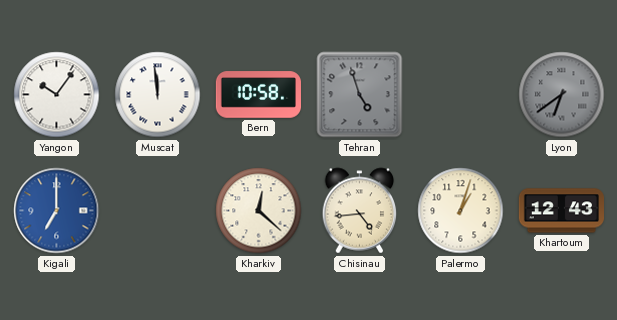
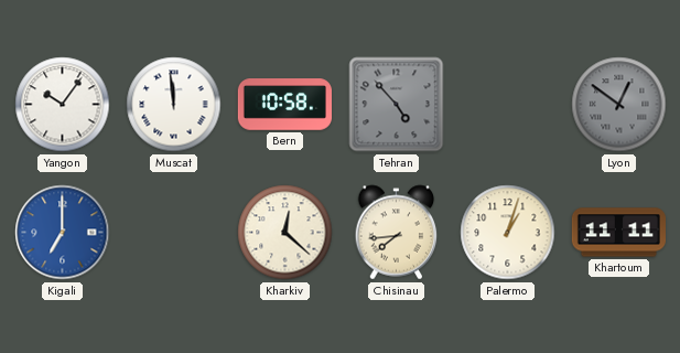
Tehran: 4:57 -> 4:53 (397, 105)
Lyon: 6:39 -> 12:51 (619, 105)
Chisinau: 4:44 -> 7:44 (397, 233)
Khartoum: 12:43 -> 11:11 (618, 233)
